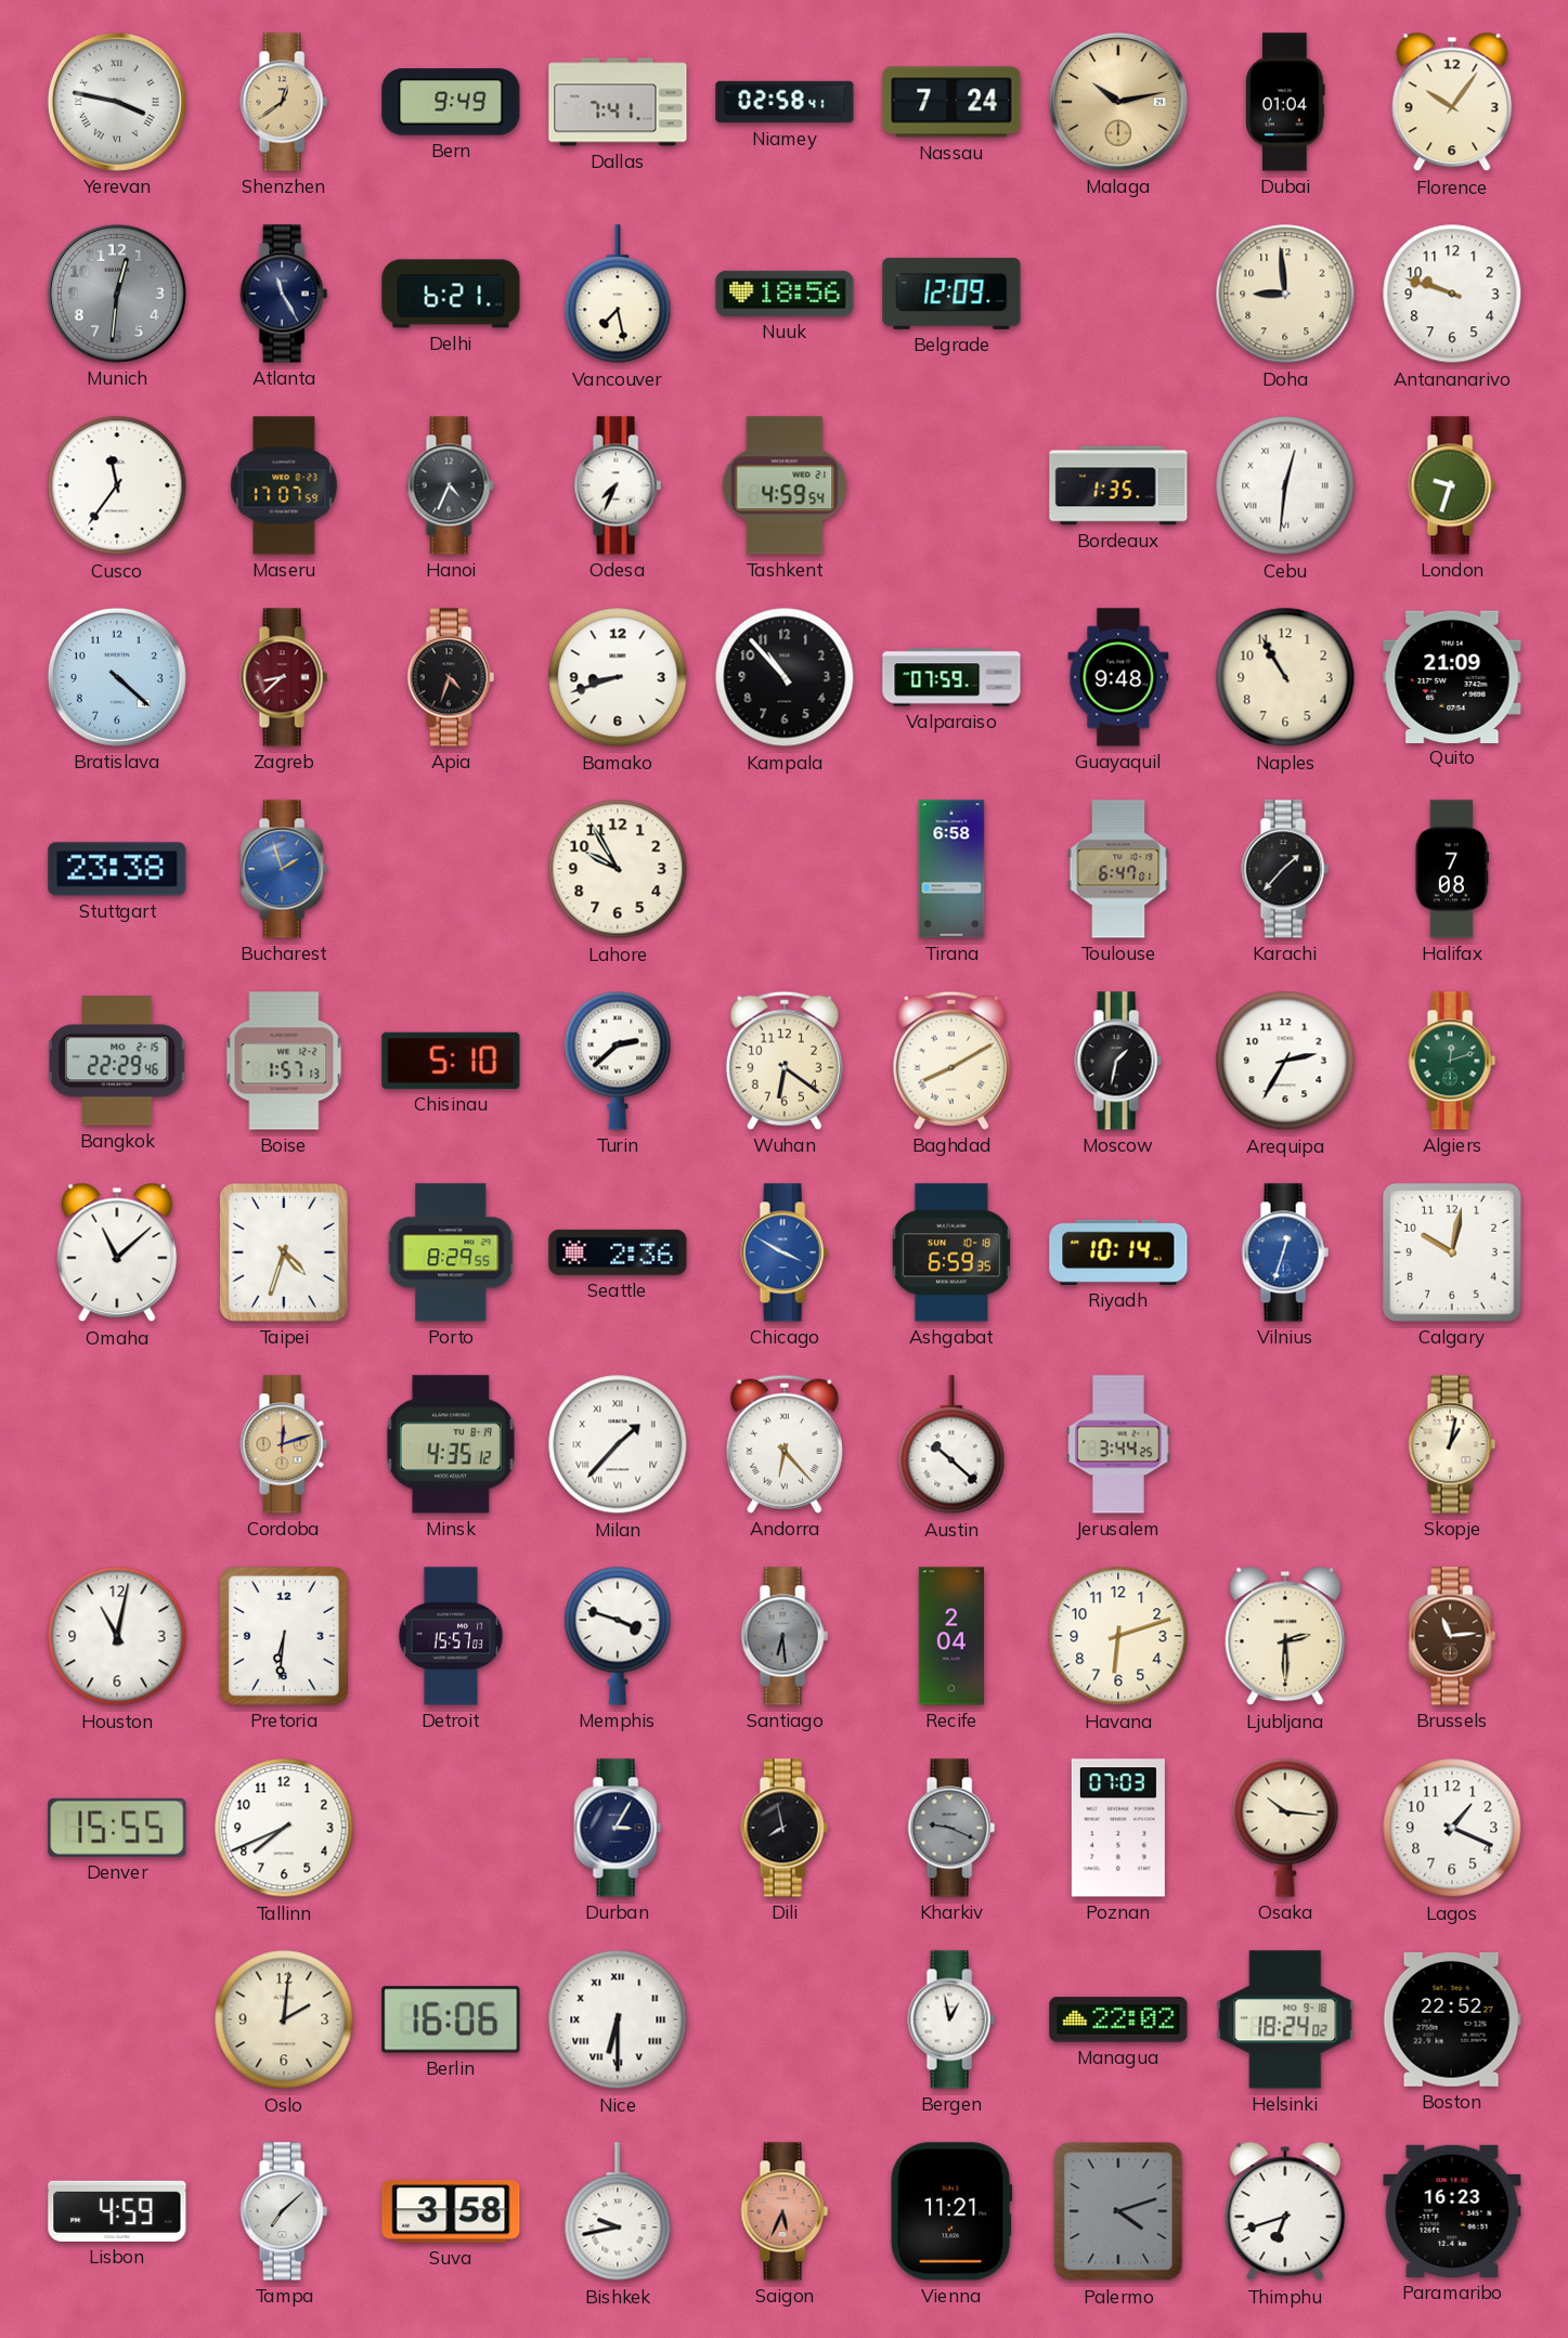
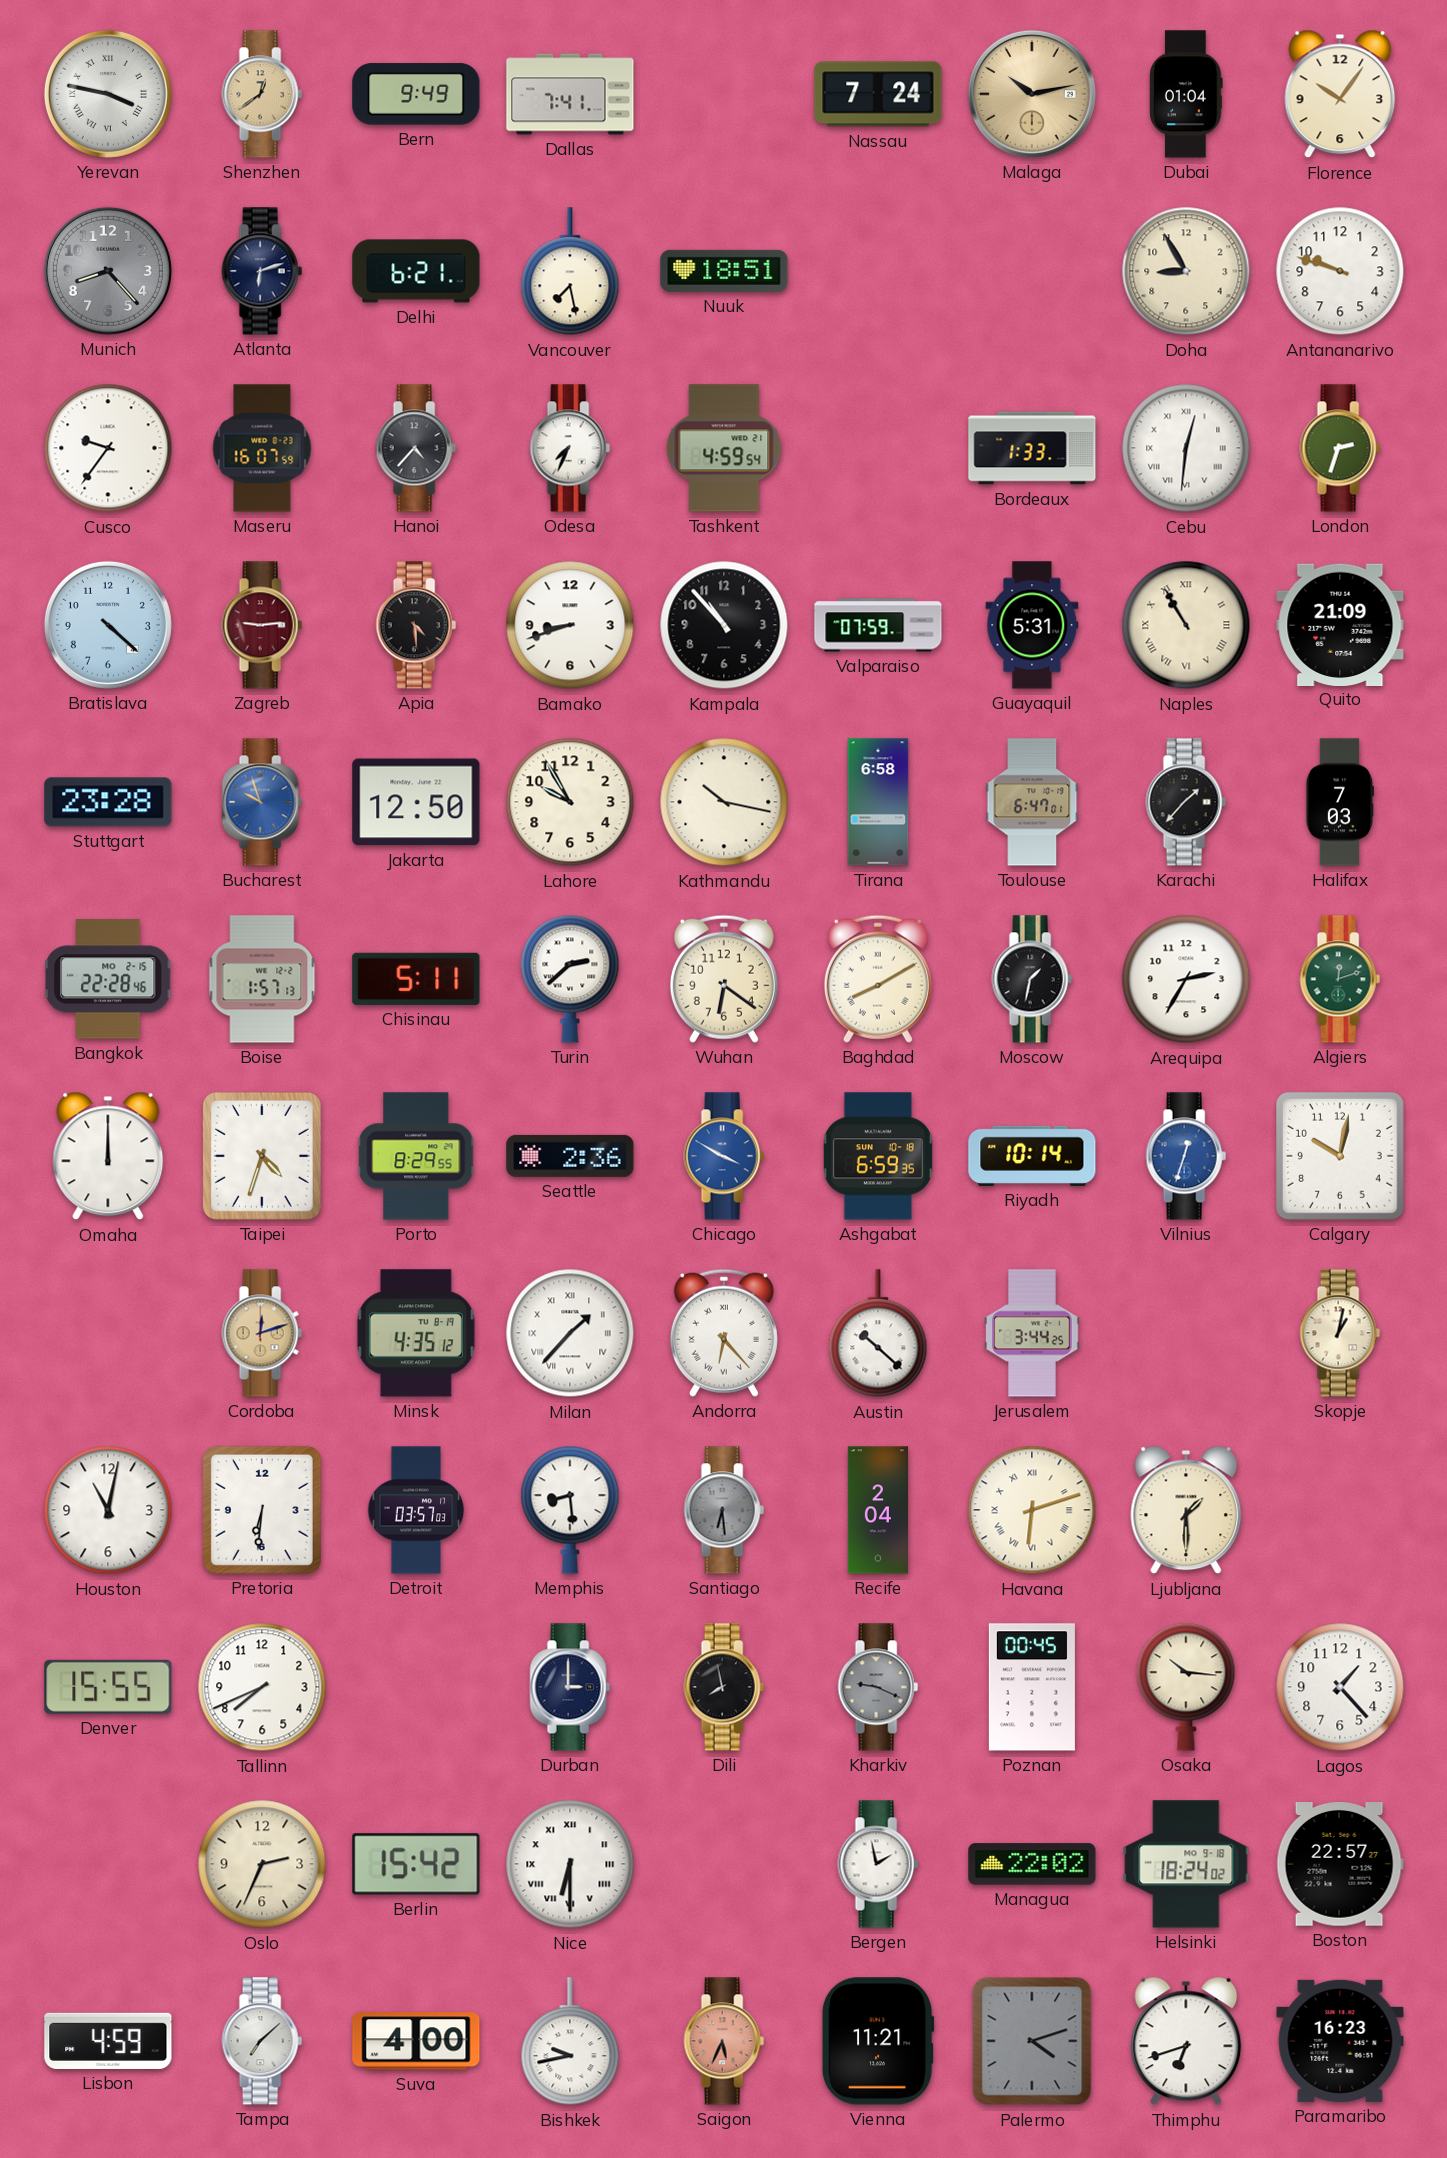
Niamey: 02:58 -> none (785, 102)
Munich: 12:31 -> 8:23 (108, 271)
Atlanta: 11:25 -> 6:12 (262, 271)
Nuuk: 18:56 -> 18:51 (724, 271)
Belgrade: 12:09 -> none (951, 294)
Doha: 8:59 -> 8:55 (1186, 271)
Cusco: 11:36 -> 9:36 (108, 448)
Maseru: 17:07 -> 16:07 (262, 448)
Hanoi: 4:34 -> 4:37 (416, 448)
Bordeaux: 1:35 -> 1:33 (1032, 448)
London: 9:33 -> 2:33 (1340, 448)
Zagreb: 8:38 -> 9:14 (262, 625)
Apia: 4:33 -> 4:29 (416, 625)
Guayaquil: 9:48 -> 5:31 (1032, 625)
Naples numerals: Arabic -> Roman (1186, 625)
Stuttgart: 23:38 -> 23:28 (108, 802)
Bucharest: 1:57 -> 9:57 (262, 802)
Jakarta: none -> 12:50 (416, 802)
Kathmandu: none -> 10:17 (724, 802)
Halifax: 7:08 -> 7:03 (1339, 802)
Bangkok: 22:29 -> 22:28 (108, 979)
Chisinau: 5:10 -> 5:11 (416, 979)
Omaha: 11:08 -> 12:00 (108, 1156)
Detroit: 15:57 -> 03:57 (416, 1510)
Memphis: 3:48 -> 8:29 (570, 1510)
Havana numerals: Arabic -> Roman (1032, 1510)
Ljubljana: 2:30 -> 1:30 (1186, 1510)
Brussels: 11:14 -> none (1452, 1636)
Durban: 3:05 -> 3:00 (570, 1687)
Poznan: 07:03 -> 00:45 (1032, 1687)
Lagos: 1:19 -> 1:23 (1340, 1687)
Oslo: 2:01 -> 2:34 (262, 1864)
Berlin: 16:06 -> 15:42 (416, 1864)
Bergen: 12:58 -> 1:58 (878, 1864)
Boston: 22:52 -> 22:57 (1340, 1865)
Suva: 3:58 -> 4:00 (416, 2041)
